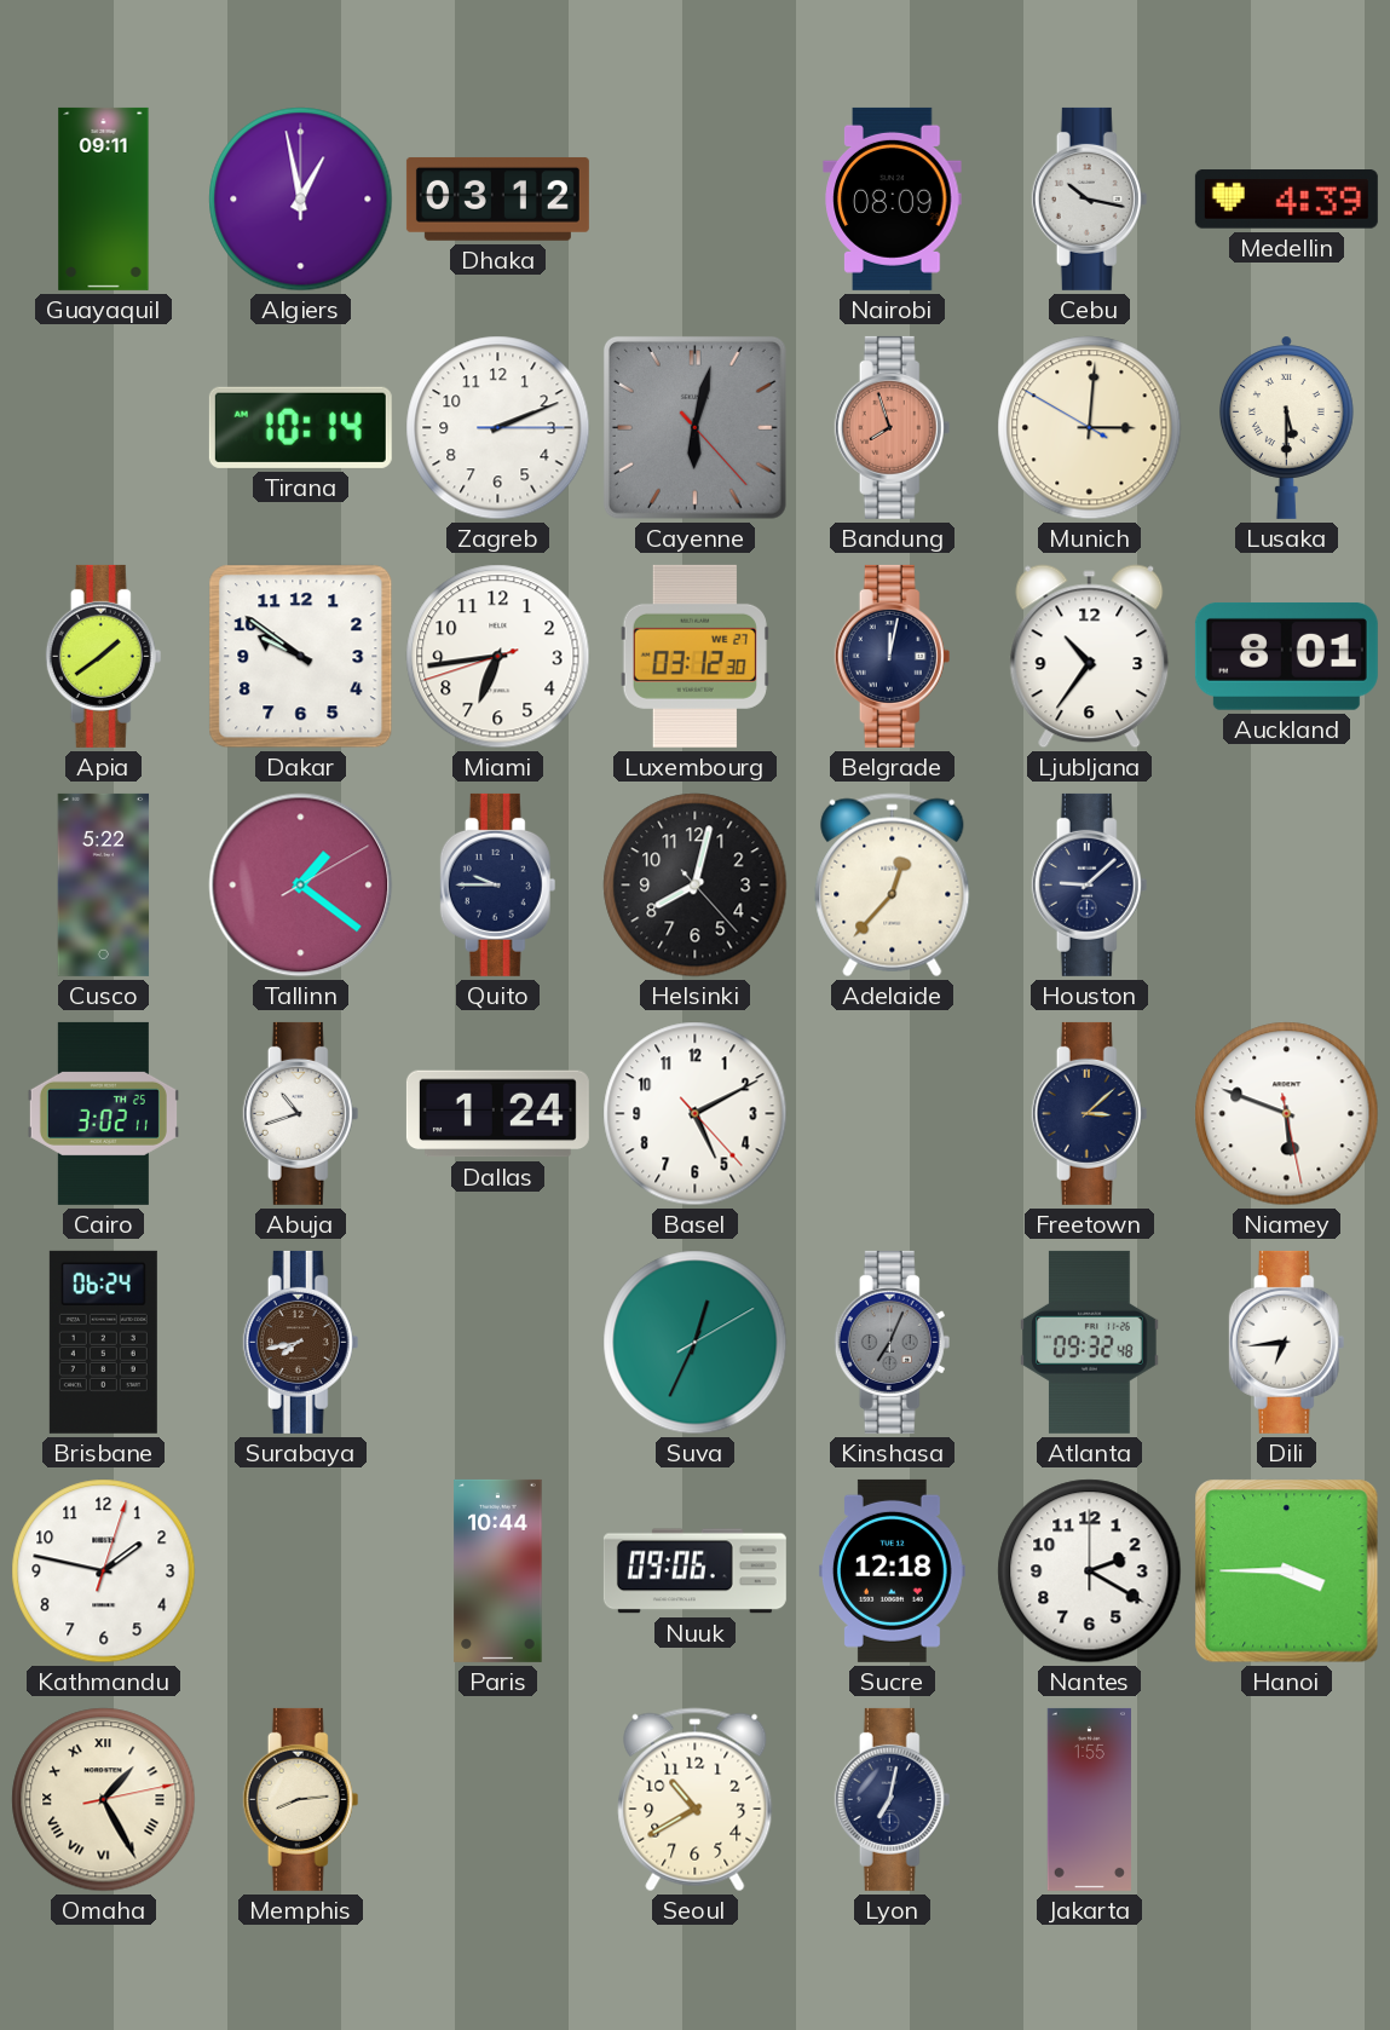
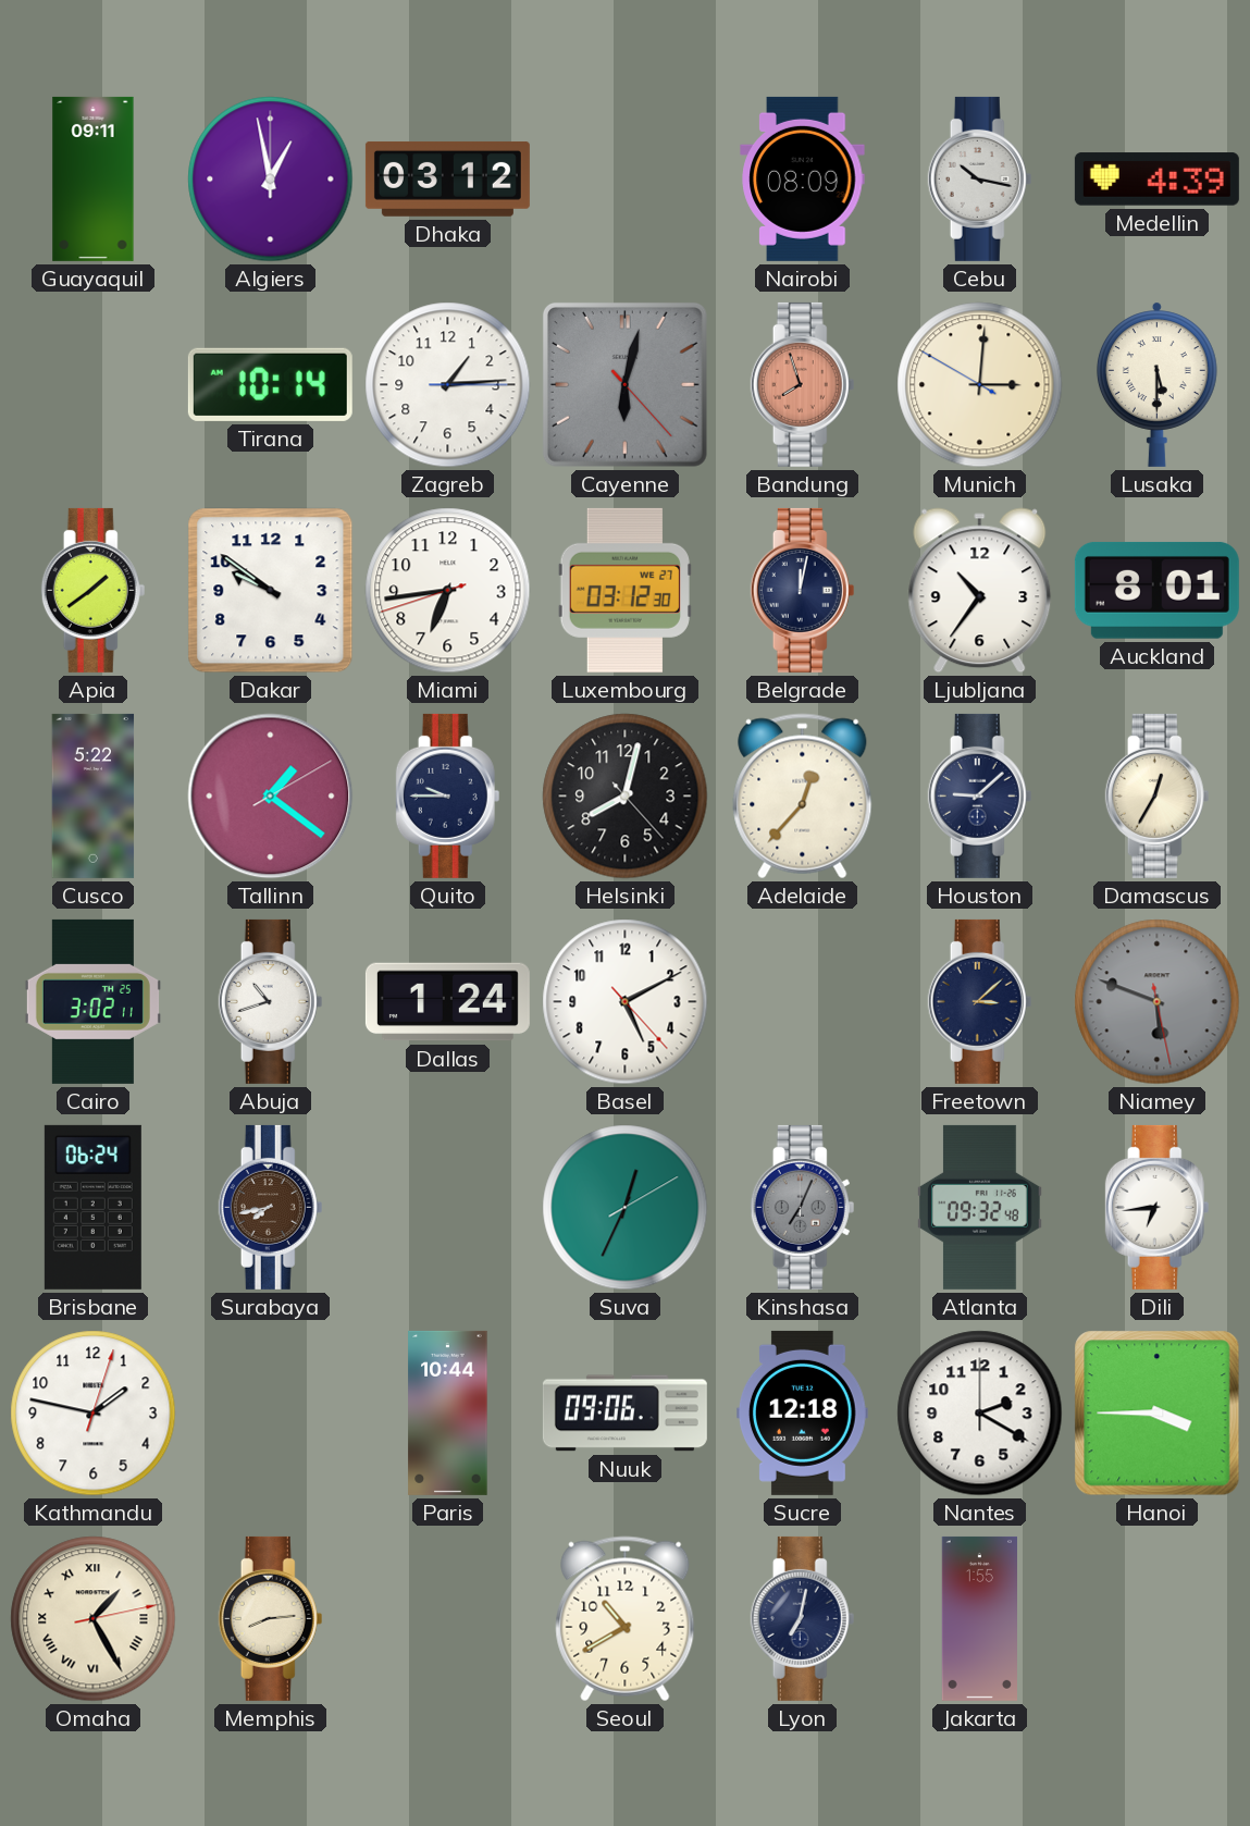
Zagreb: 2:11 -> 1:14 (448, 385)
Damascus: none -> 12:35 (1158, 795)
Niamey dial: white -> grey (1158, 1002)
